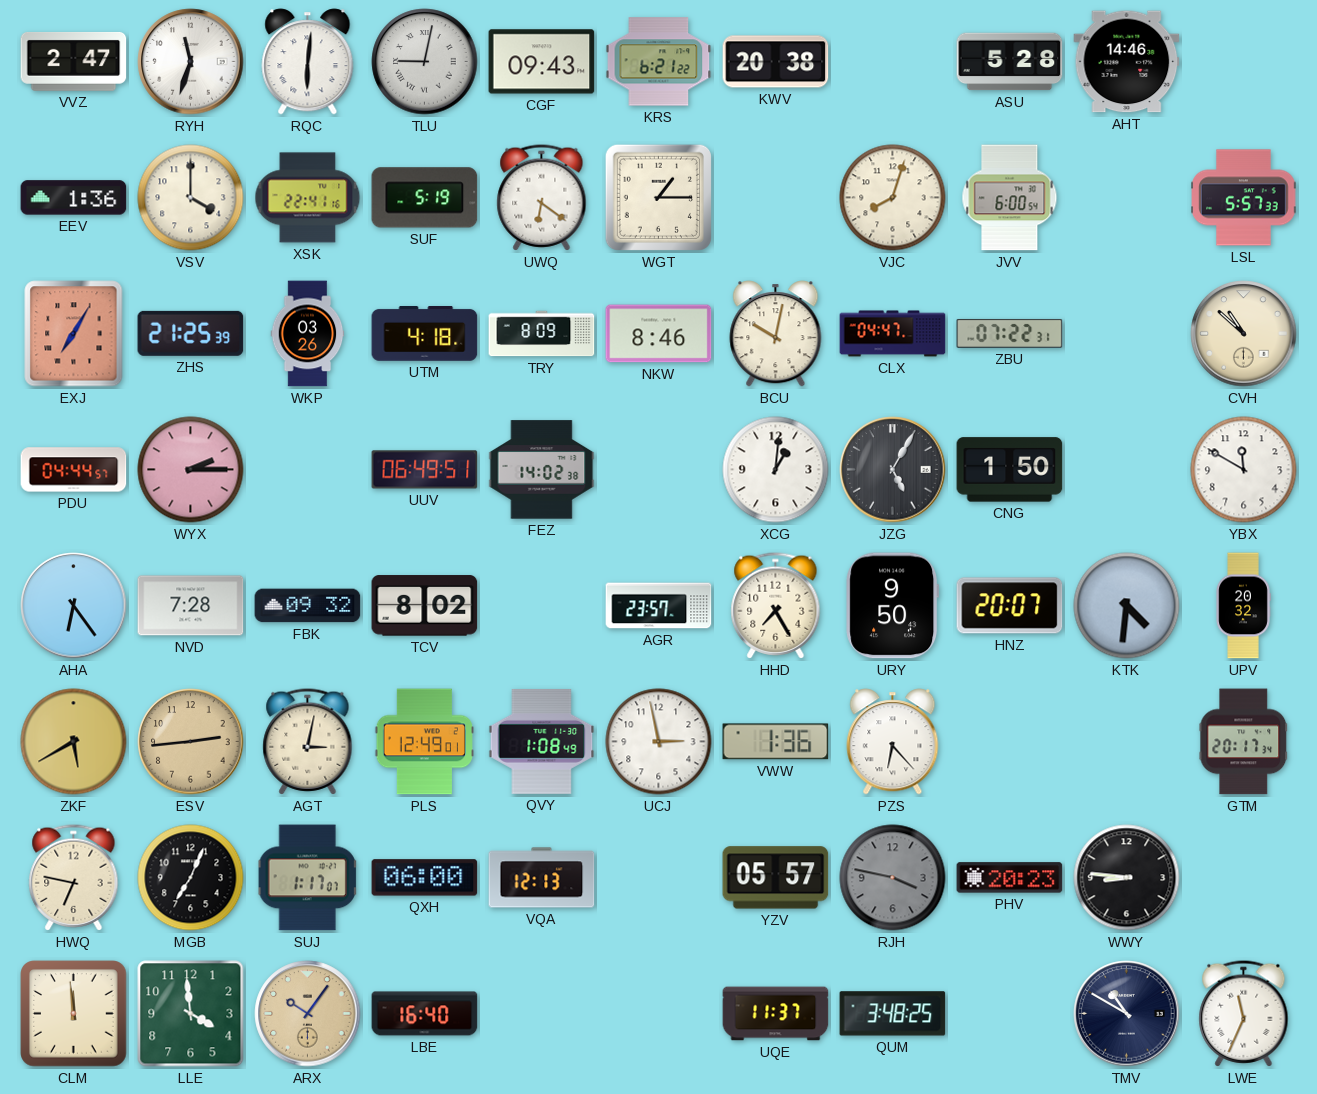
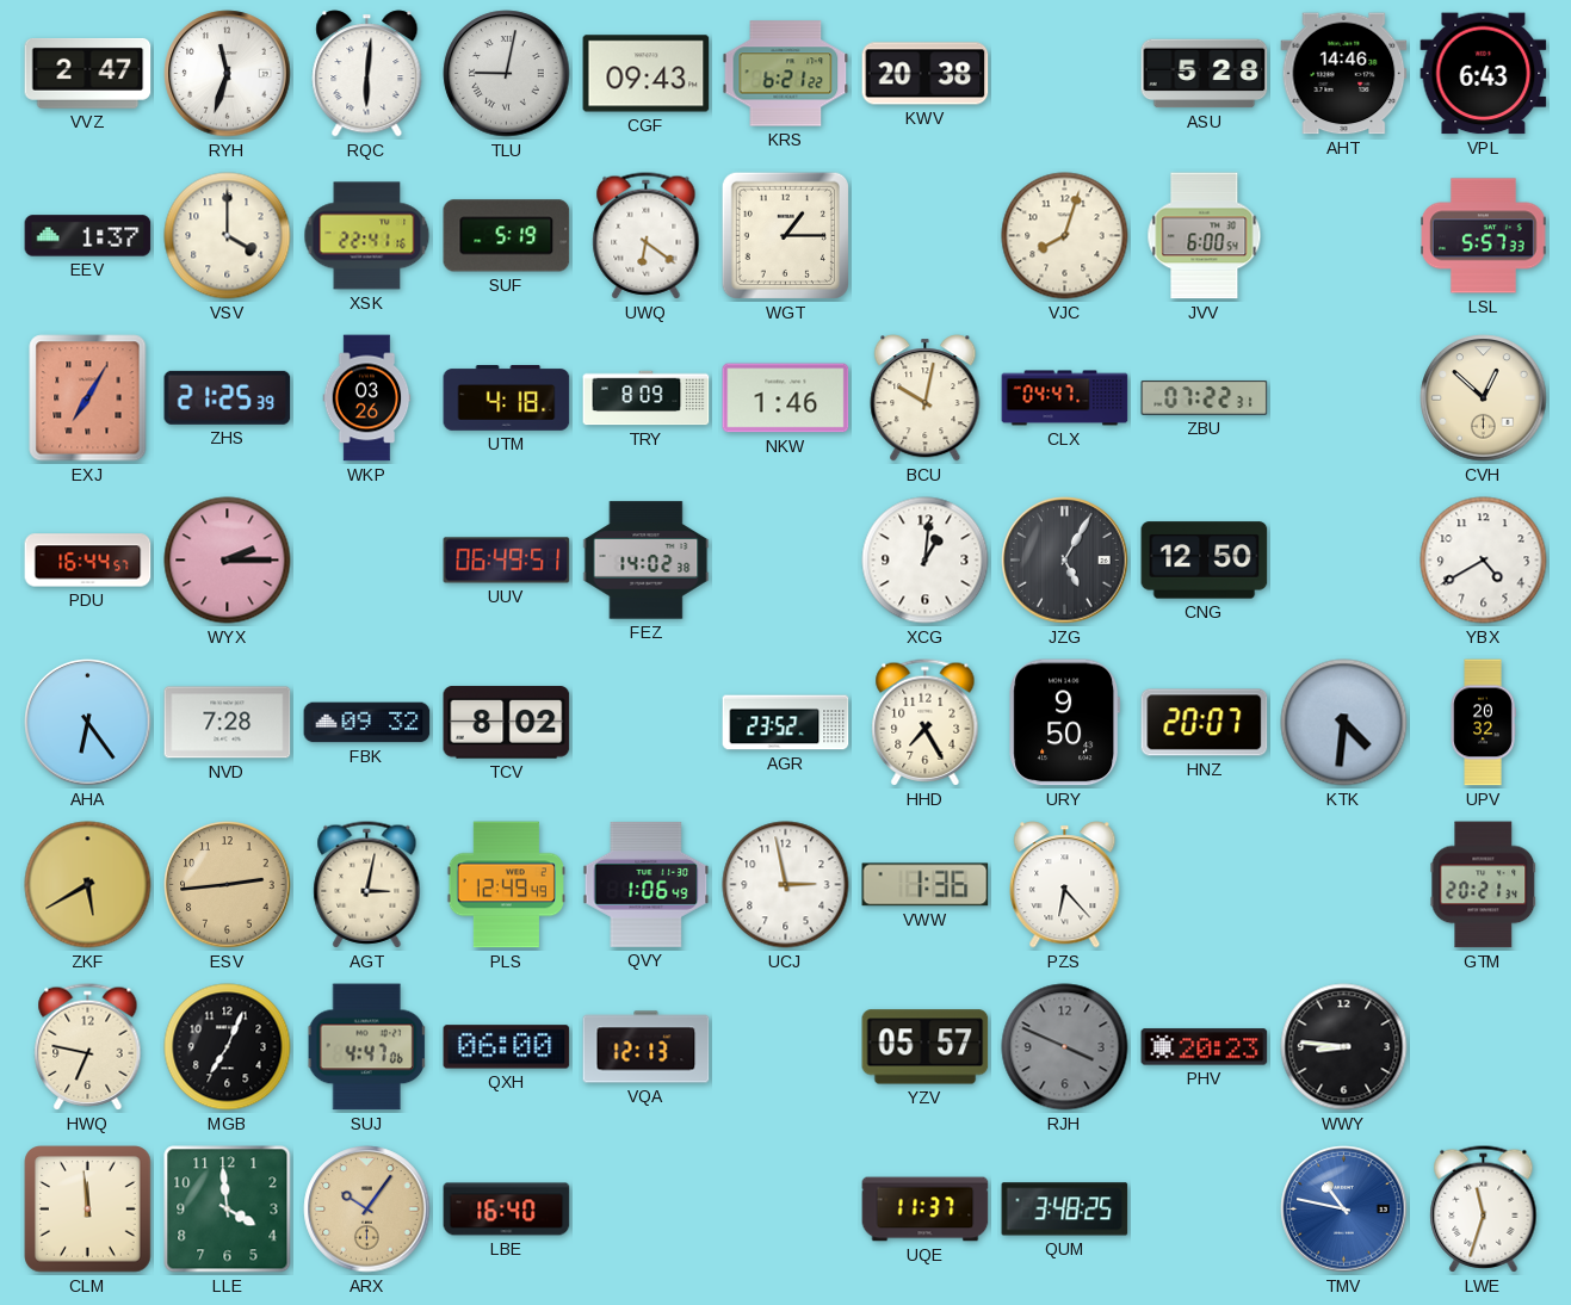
VPL: none -> 6:43 (1484, 74)
EEV: 1:36 -> 1:37 (88, 236)
NKW: 8:46 -> 1:46 (786, 398)
CVH: 10:52 -> 12:52 (1484, 398)
PDU: 04:44 -> 16:44 (88, 561)
CNG: 1:50 -> 12:50 (1205, 561)
YBX: 11:50 -> 4:40 (1484, 561)
AGR: 23:57 -> 23:52 (786, 723)
PLS: 12:49:01 -> 12:49:49 (506, 885)
QVY: 1:08 -> 1:06 (647, 884)
GTM: 20:17 -> 20:21 (1484, 885)
SUJ: 1:17 -> 4:47 (366, 1047)
RJH: 3:47 -> 3:49 (1065, 1047)
TMV: 10:50 -> 10:47 (1344, 1210)
TMV dial: navy -> blue (1344, 1210)
LWE: 11:34 -> 11:33 (1484, 1210)
